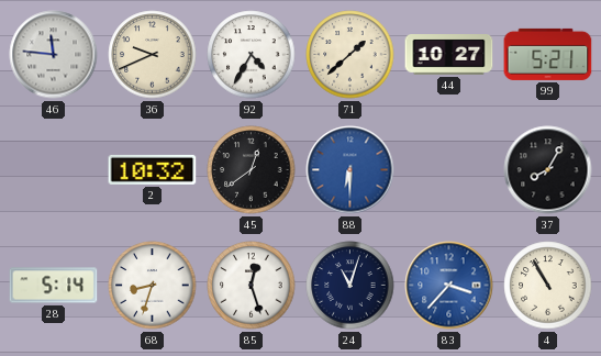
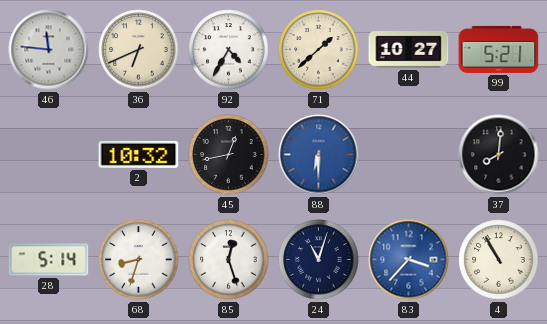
36: 9:41 -> 6:41 (139, 50)
45: 12:39 -> 12:43 (229, 155)
37: 8:05 -> 8:01 (499, 155)
